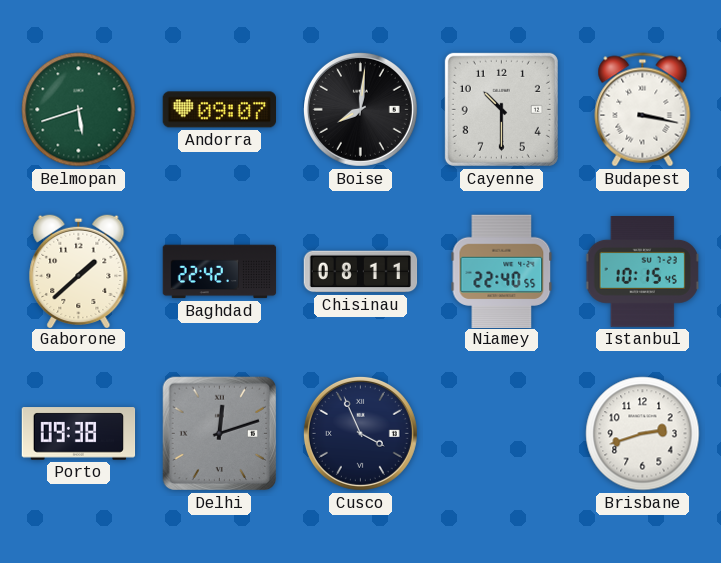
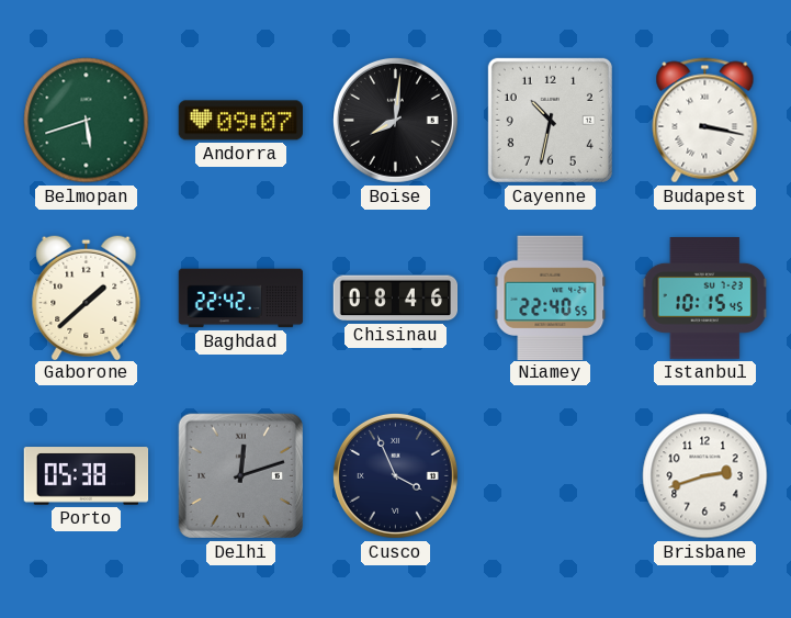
Cayenne: 10:30 -> 10:32 (550, 120)
Chisinau: 08:11 -> 08:46 (396, 299)
Porto: 09:38 -> 05:38 (87, 476)
